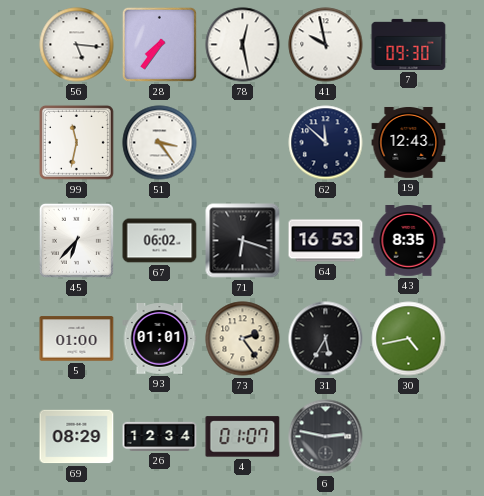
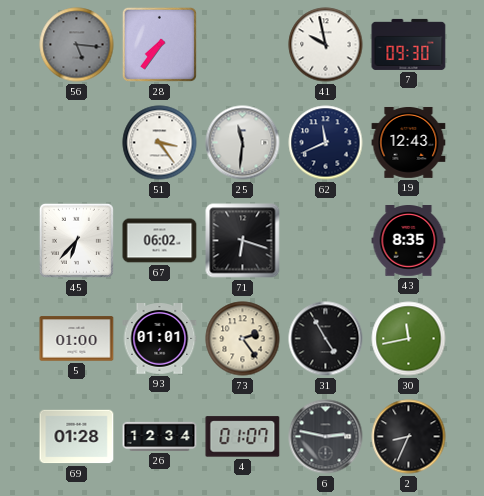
56 dial: white -> grey (77, 45)
78: 12:28 -> none (243, 45)
99: 11:32 -> none (76, 142)
25: none -> 11:31 (243, 143)
62: 11:52 -> 11:41 (326, 143)
64: 16:53 -> none (326, 241)
31: 5:35 -> 4:55 (326, 339)
30: 4:43 -> 11:43 (409, 339)
69: 08:29 -> 01:28 (77, 437)
2: none -> 8:34 (409, 437)
